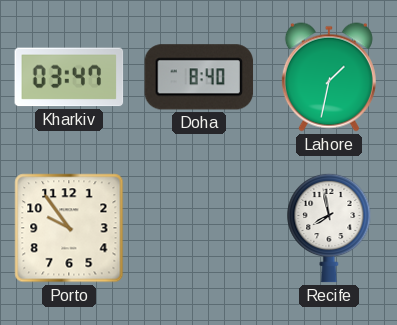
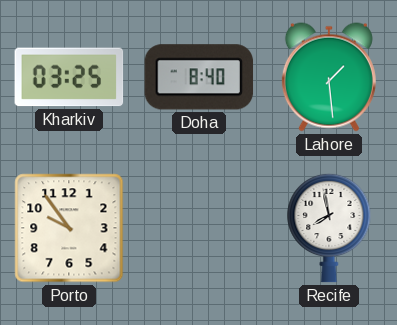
Kharkiv: 03:47 -> 03:25 (69, 77)
Lahore: 1:32 -> 1:29 (329, 77)
